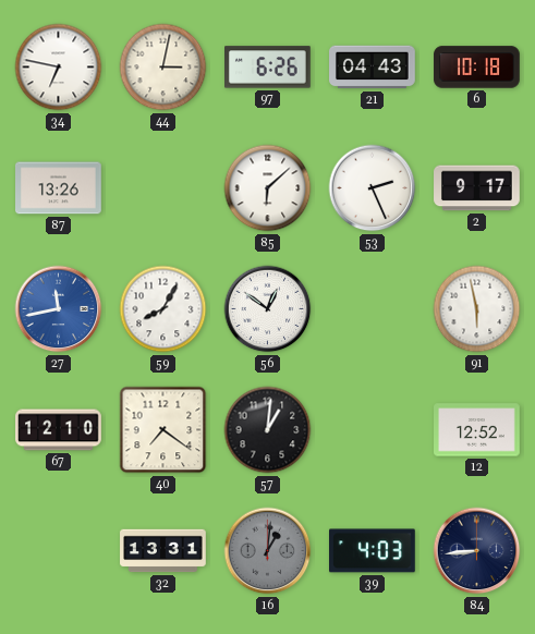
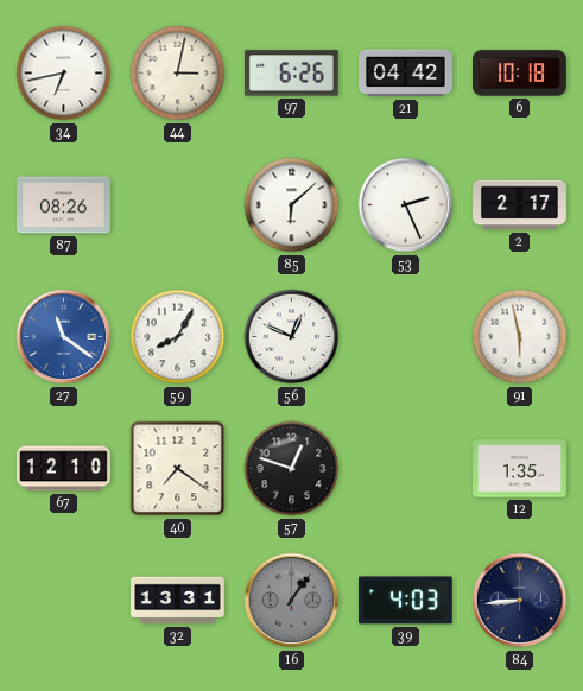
34: 6:47 -> 6:43 (64, 74)
21: 04:43 -> 04:42 (406, 74)
87: 13:26 -> 08:26 (64, 205)
2: 9:17 -> 2:17 (520, 205)
27: 11:43 -> 11:21 (64, 337)
56: 12:51 -> 12:49 (292, 337)
57: 1:01 -> 12:48 (292, 469)
12: 12:52 -> 1:35 (520, 469)
16: 1:01 -> 1:06 (292, 601)
